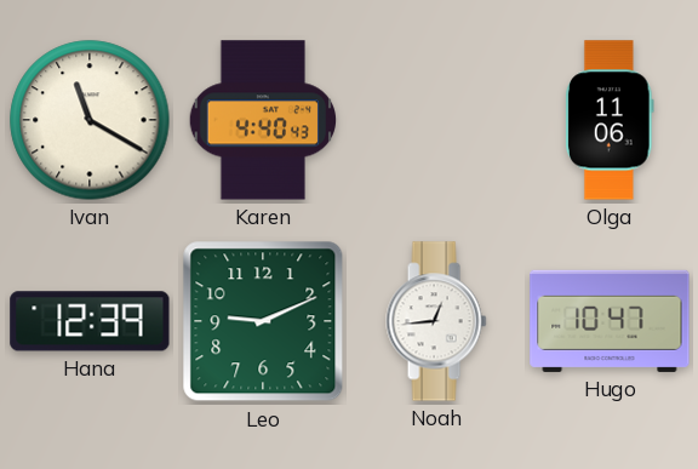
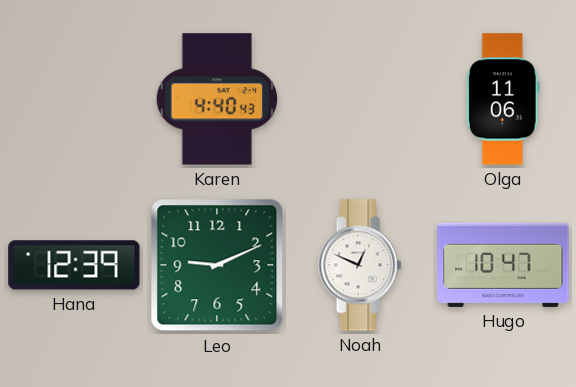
Ivan: 11:20 -> none (90, 120)
Noah: 12:44 -> 12:49 (360, 265)
